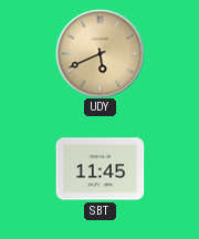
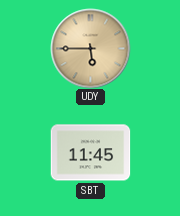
UDY: 5:41 -> 5:45 (90, 48)
